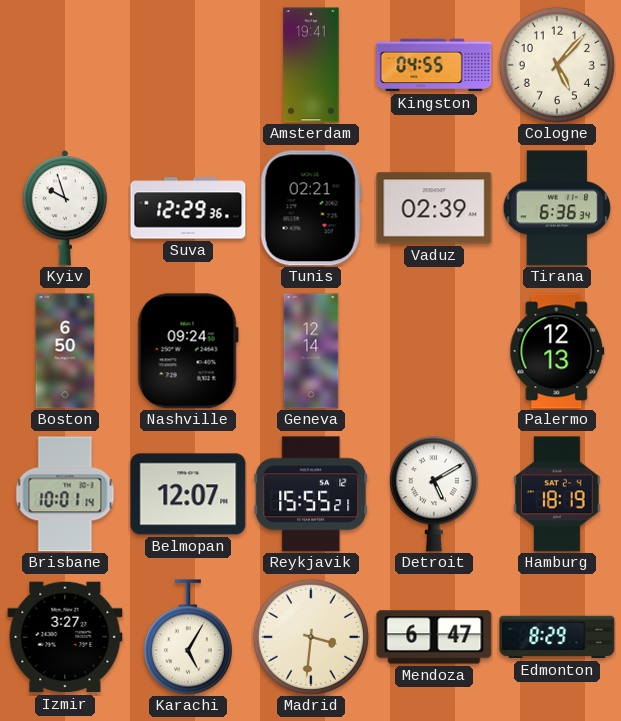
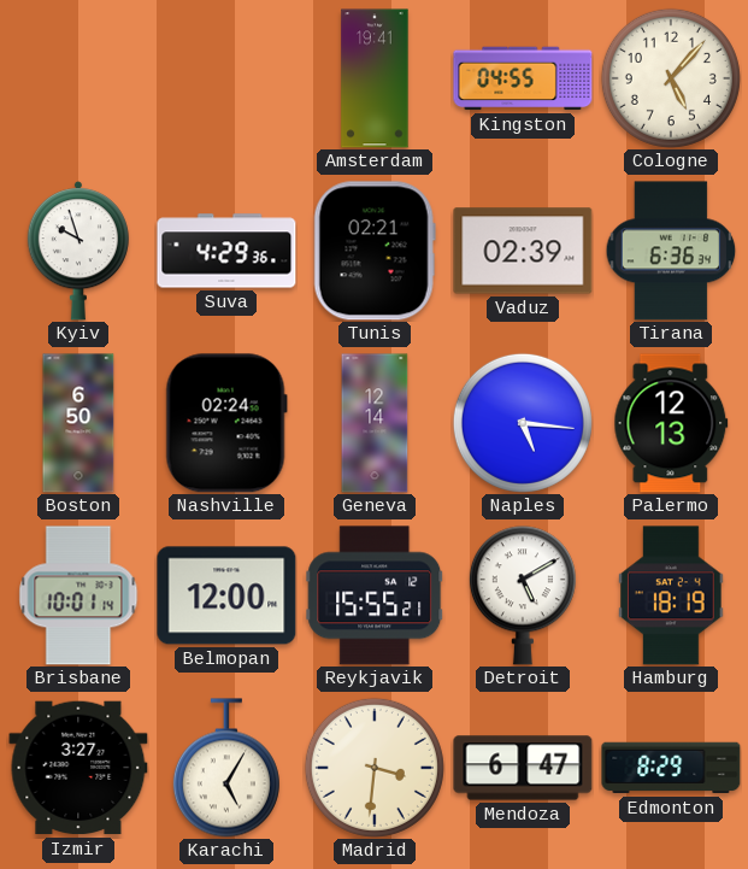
Suva: 12:29 -> 4:29 (226, 251)
Nashville: 09:24 -> 02:24 (226, 423)
Naples: none -> 5:16 (523, 423)
Belmopan: 12:07 -> 12:00 (226, 595)
